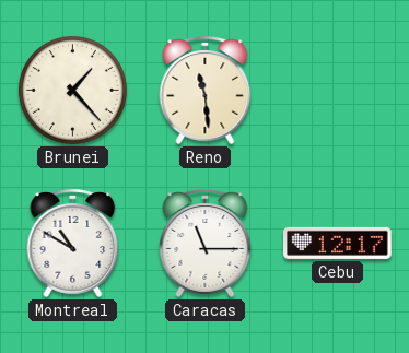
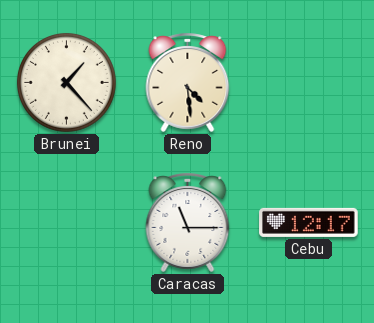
Reno: 11:29 -> 4:29 (188, 82)
Montreal: 10:50 -> none (73, 243)
